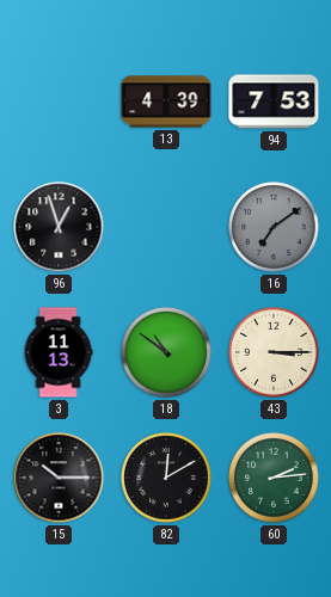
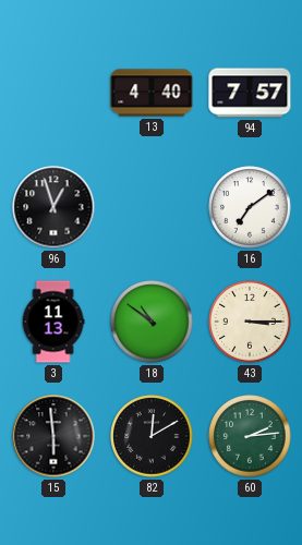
13: 4:39 -> 4:40 (152, 93)
94: 7:53 -> 7:57 (250, 93)
16 dial: grey -> white (250, 207)
15: 10:15 -> 5:59 (53, 436)
